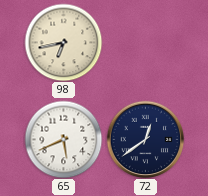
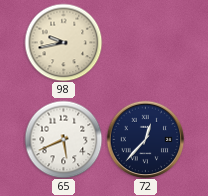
98: 6:43 -> 9:43 (63, 42)
72: 12:39 -> 12:37 (145, 139)
